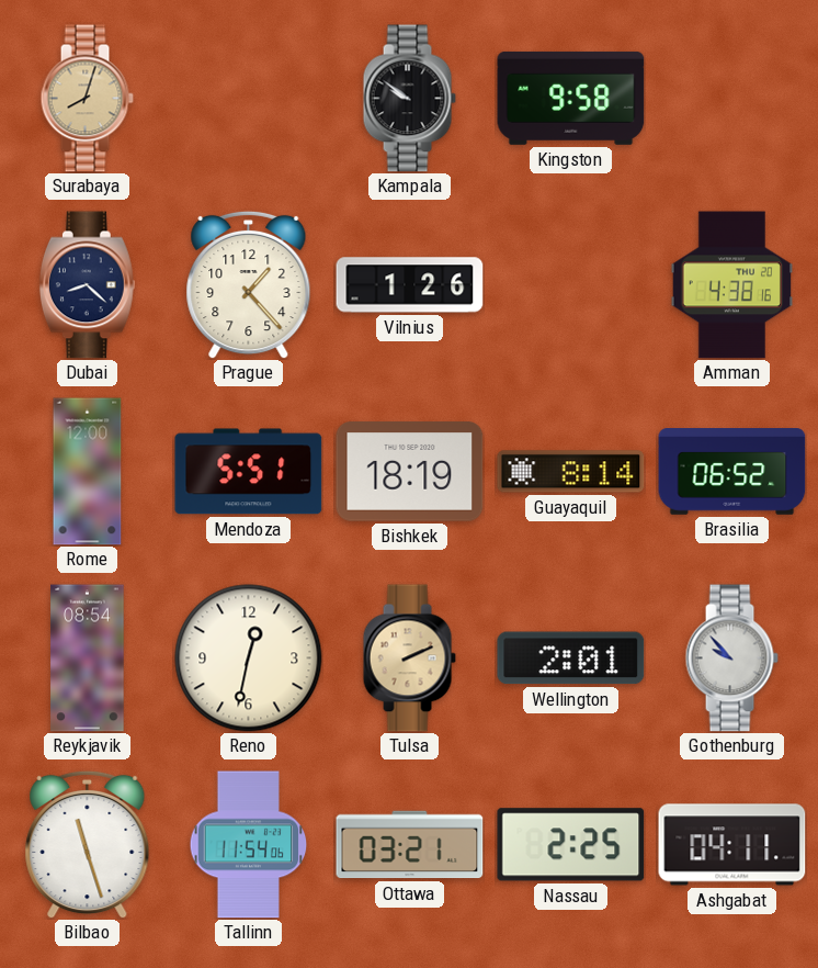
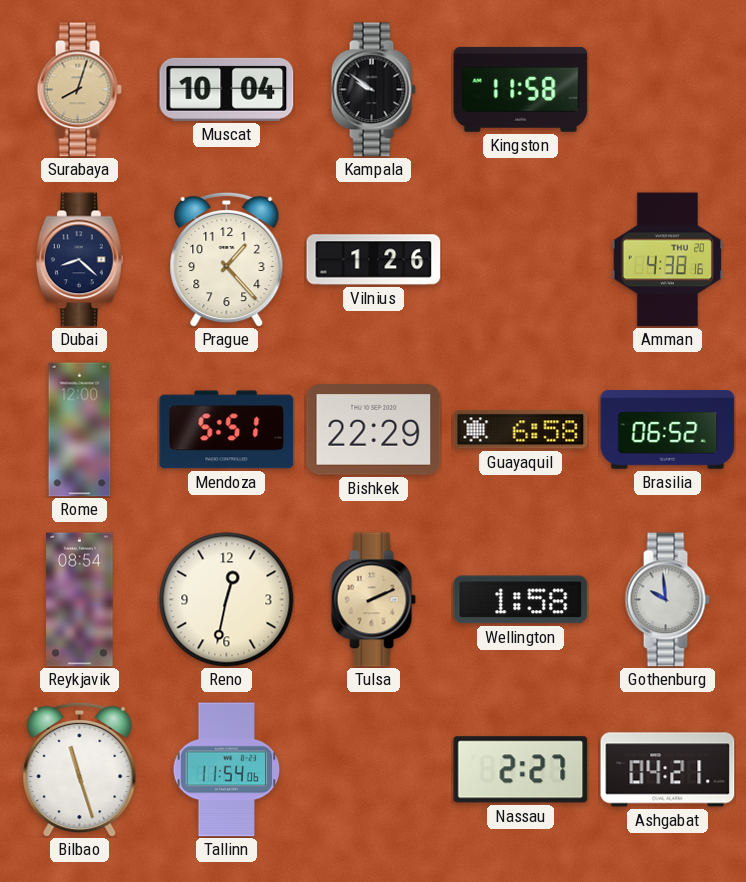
Muscat: none -> 10:04 (227, 89)
Kingston: 9:58 -> 11:58 (521, 89)
Bishkek: 18:19 -> 22:29 (374, 430)
Guayaquil: 8:14 -> 6:58 (521, 430)
Wellington: 2:01 -> 1:58 (521, 600)
Gothenburg: 9:53 -> 9:59 (667, 600)
Ottawa: 03:21 -> none (410, 845)
Nassau: 2:25 -> 2:27 (521, 770)
Ashgabat: 04:11 -> 04:21 (668, 770)
